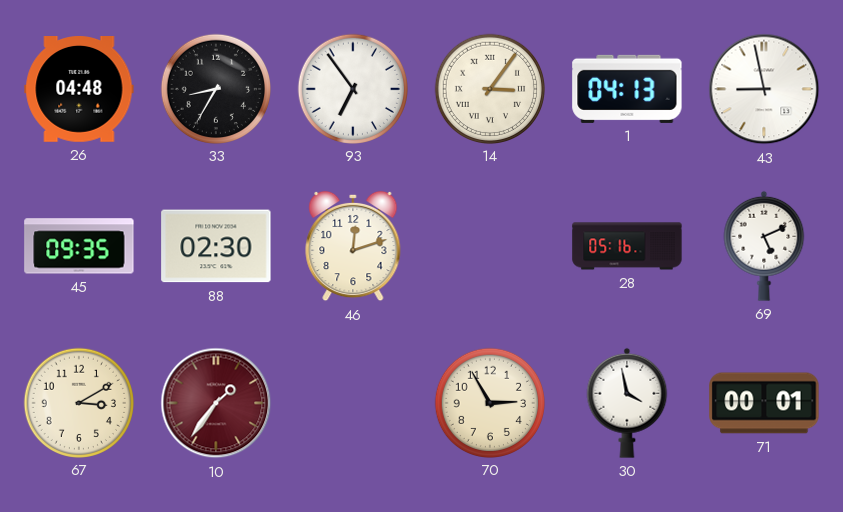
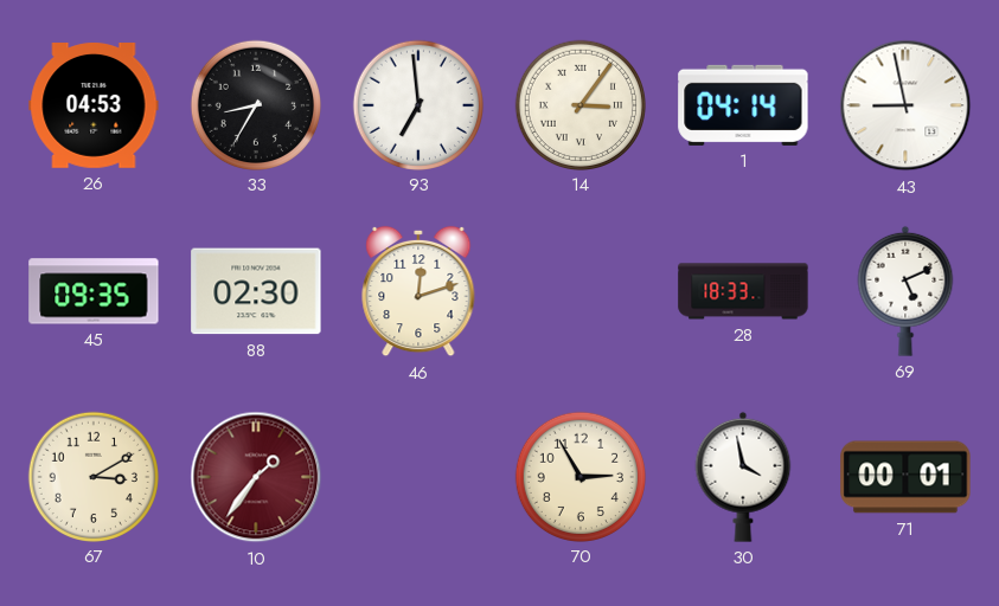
26: 04:48 -> 04:53 (94, 107)
93: 6:54 -> 6:59 (417, 104)
1: 04:13 -> 04:14 (743, 105)
28: 05:16 -> 18:33 (743, 291)
